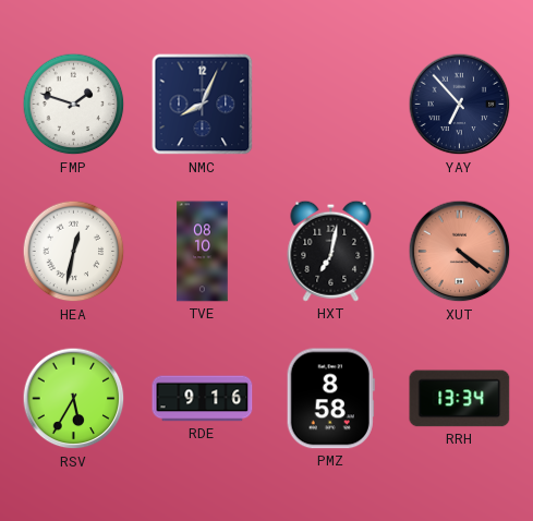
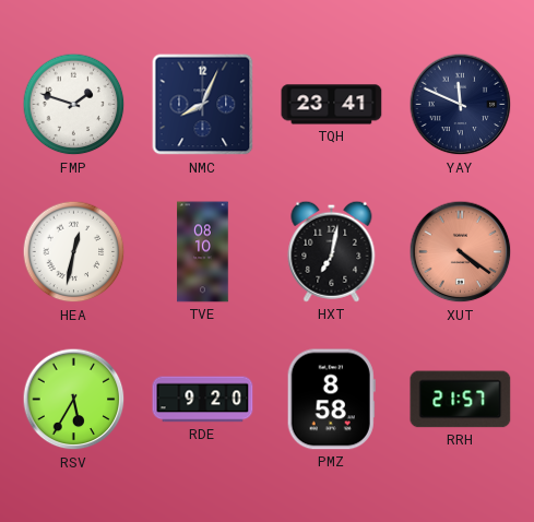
TQH: none -> 23:41 (332, 105)
YAY: 6:53 -> 11:49 (461, 105)
RDE: 9:16 -> 9:20 (203, 400)
RRH: 13:34 -> 21:57 (461, 400)
